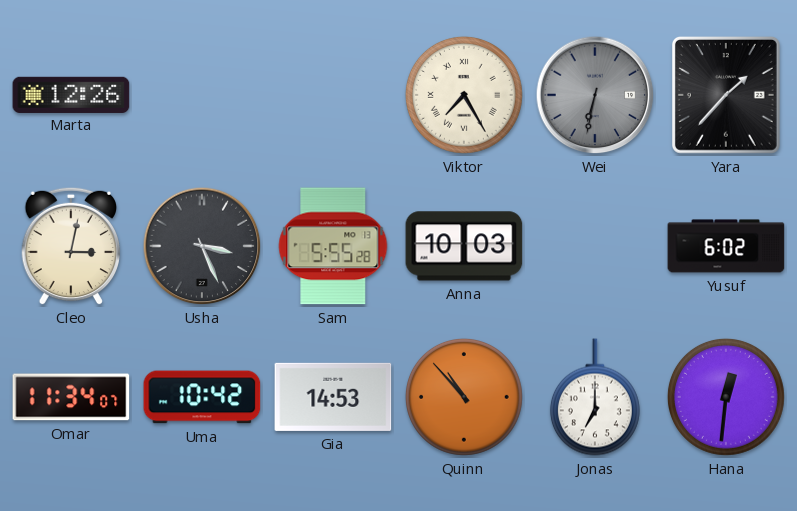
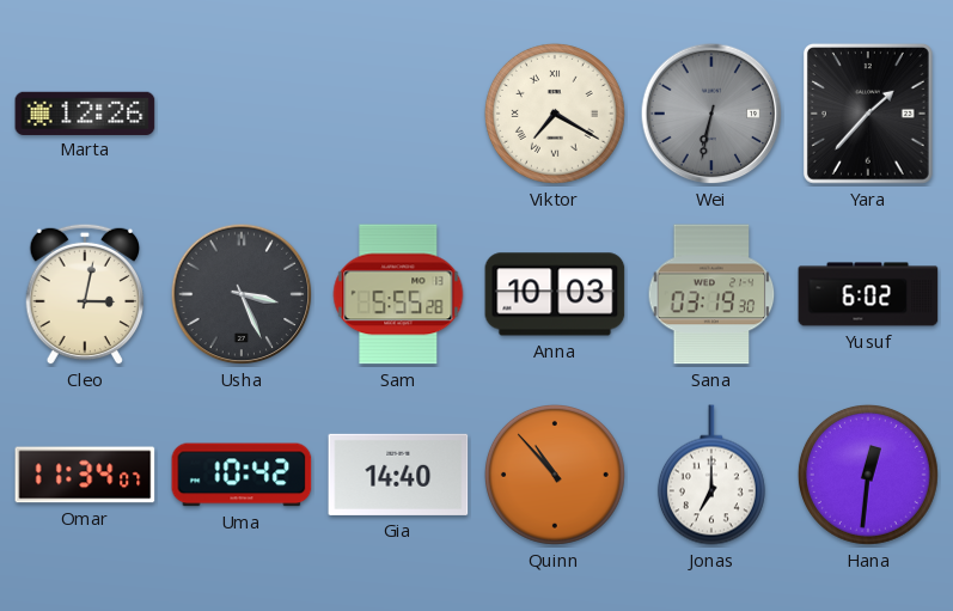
Viktor: 7:25 -> 7:20 (555, 114)
Sana: none -> 03:19 (711, 294)
Gia: 14:53 -> 14:40 (398, 475)
